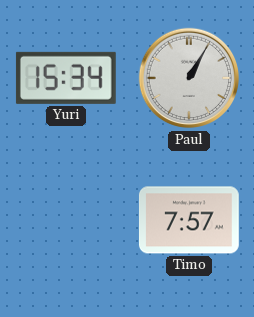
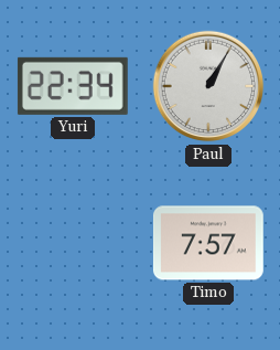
Yuri: 15:34 -> 22:34 (73, 86)
